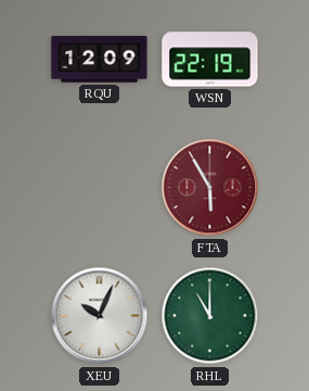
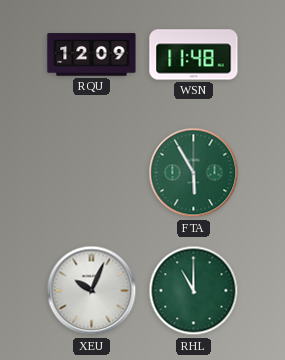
WSN: 22:19 -> 11:48 (194, 55)
FTA dial: burgundy -> green (194, 173)
